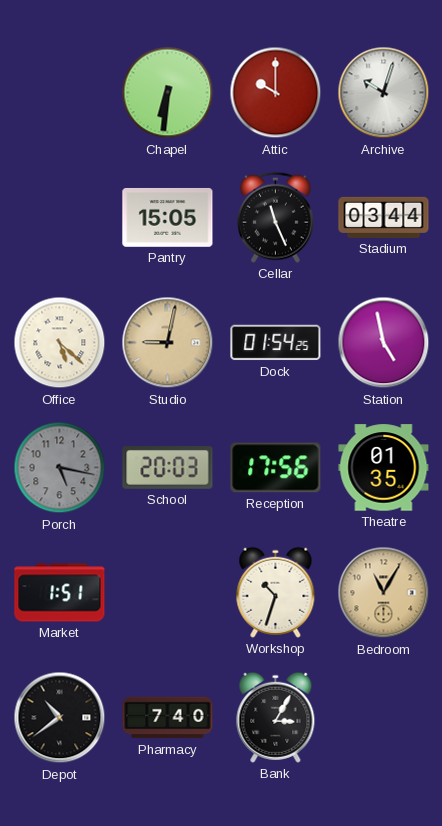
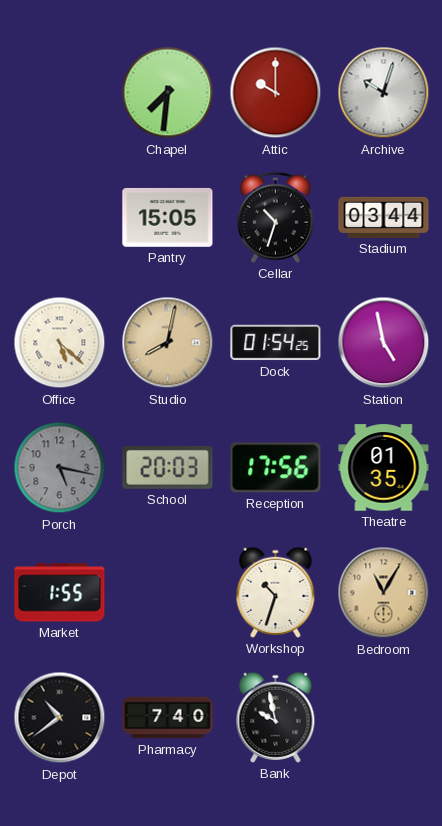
Chapel: 6:31 -> 7:31 (168, 93)
Cellar: 11:26 -> 10:33 (275, 217)
Studio: 9:02 -> 8:02 (168, 343)
Market: 1:51 -> 1:55 (60, 593)
Bank: 3:05 -> 9:58 (276, 717)
